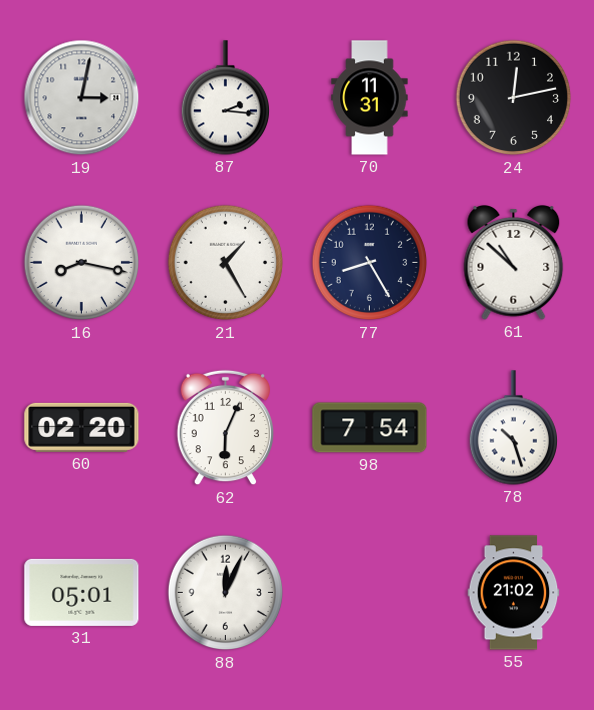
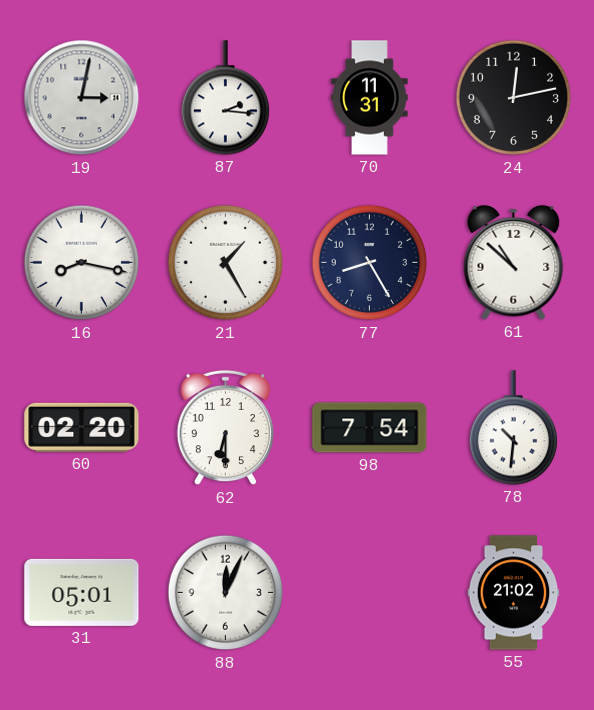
62: 6:04 -> 6:30 (225, 428)
78: 10:27 -> 10:31 (513, 428)
